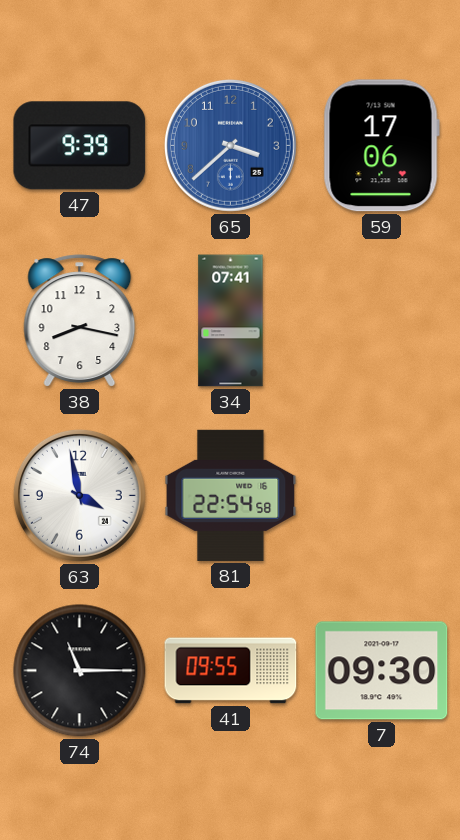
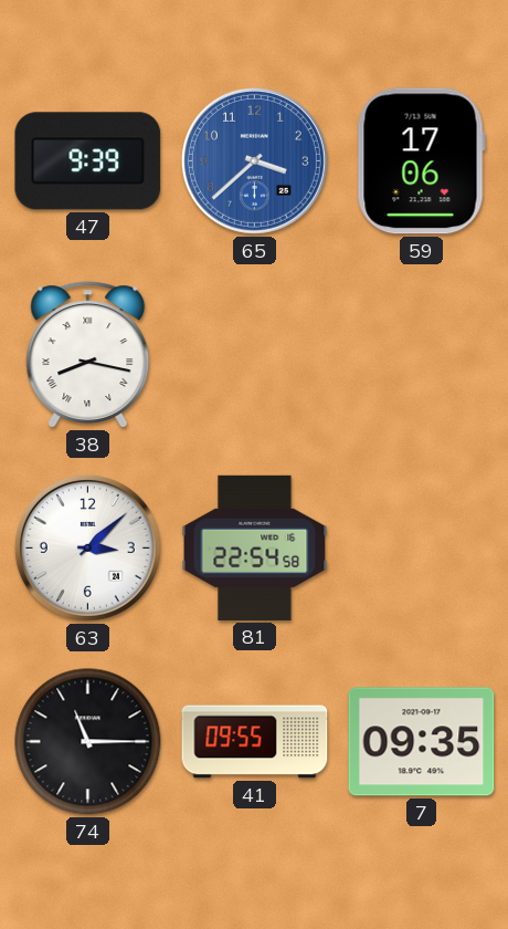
38 numerals: Arabic -> Roman (88, 355)
34: 07:41 -> none (231, 321)
63: 3:58 -> 3:08 (87, 547)
7: 09:30 -> 09:35 (422, 742)
